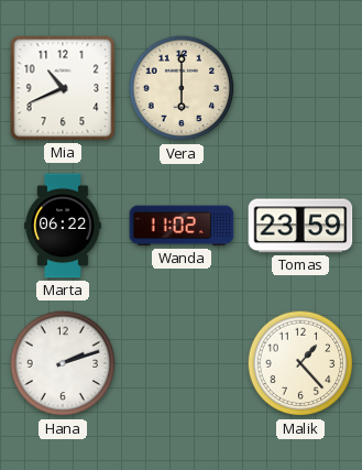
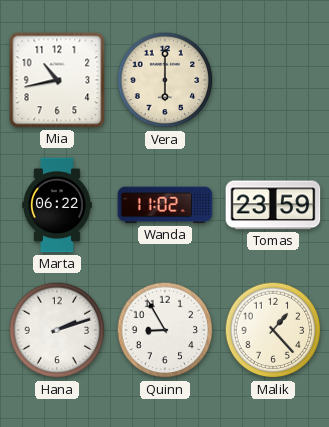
Mia: 10:41 -> 10:43 (57, 80)
Quinn: none -> 8:55 (165, 330)
